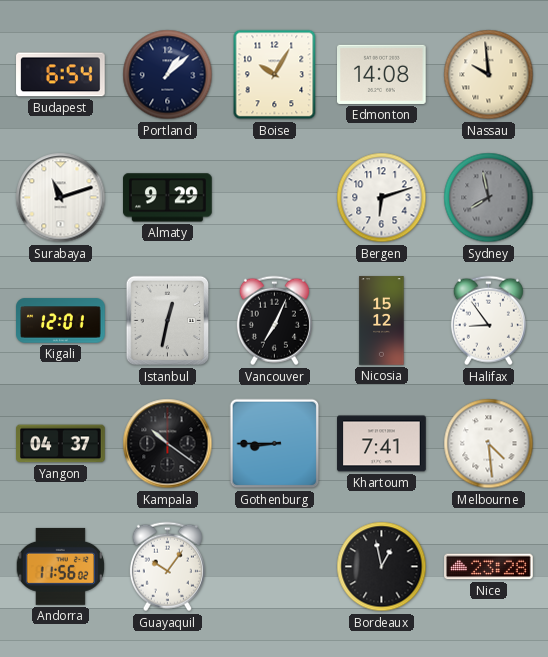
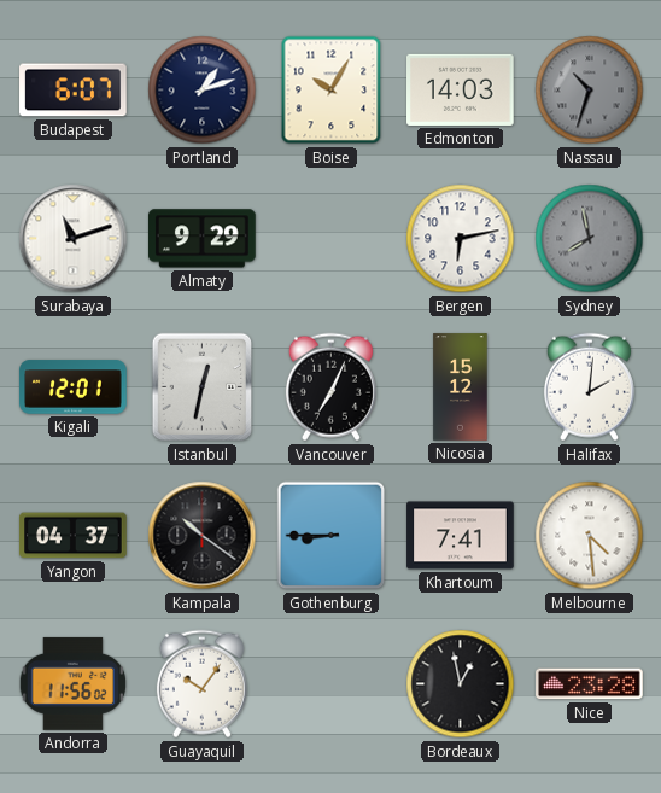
Budapest: 6:54 -> 6:07 (74, 91)
Portland: 1:08 -> 1:12 (203, 91)
Edmonton: 14:08 -> 14:03 (461, 89)
Nassau: 9:59 -> 10:33 (590, 91)
Nassau dial: cream -> grey (590, 91)
Bergen: 6:12 -> 6:13 (461, 239)
Halifax: 8:54 -> 2:01 (589, 387)
